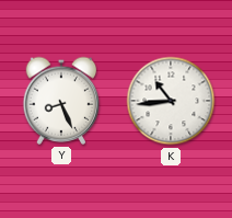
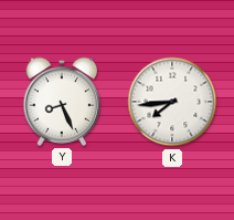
K: 10:44 -> 7:44 (172, 102)
